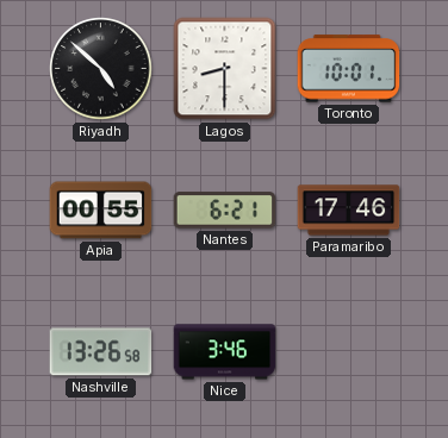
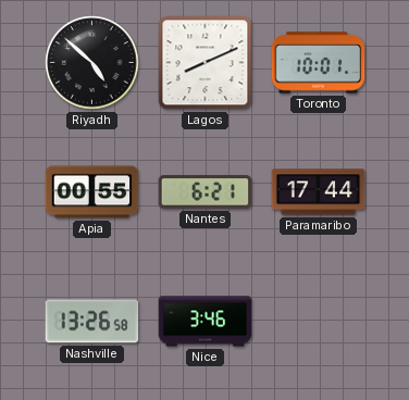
Lagos: 8:30 -> 8:11 (206, 63)
Paramaribo: 17:46 -> 17:44 (319, 192)
